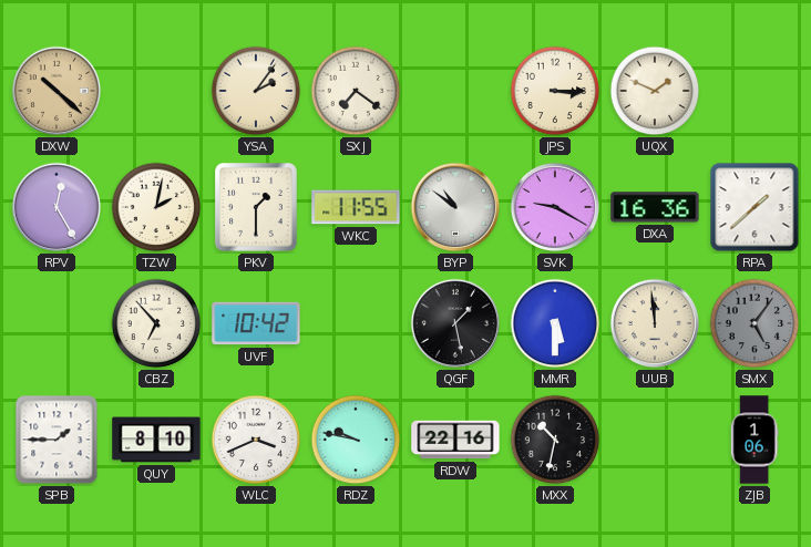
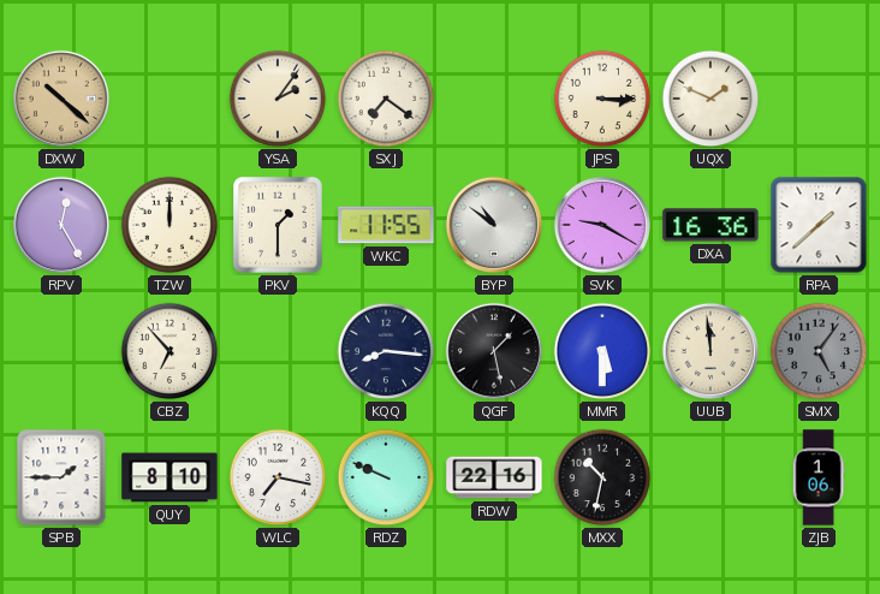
TZW: 2:02 -> 12:00 (170, 225)
UVF: 10:42 -> none (256, 323)
KQQ: none -> 8:16 (386, 351)
WLC: 3:41 -> 7:17 (278, 477)
RDZ: 9:47 -> 9:49 (386, 477)
